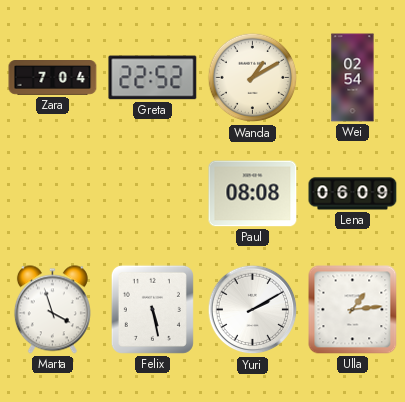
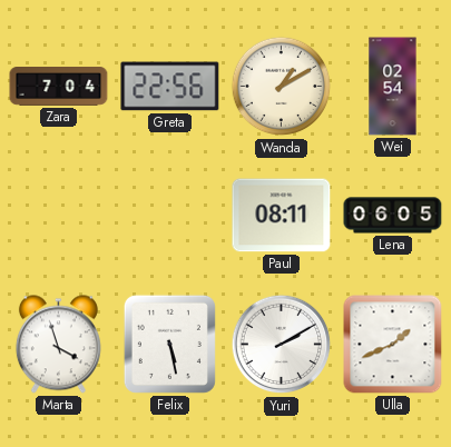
Greta: 22:52 -> 22:56 (170, 87)
Paul: 08:08 -> 08:11 (282, 216)
Lena: 06:09 -> 06:05 (393, 216)
Ulla: 1:14 -> 1:41 (393, 345)
